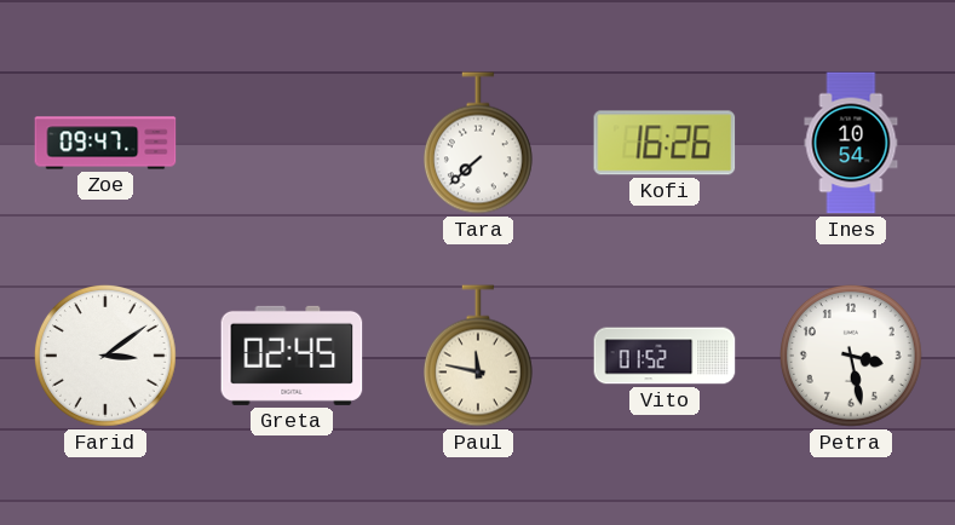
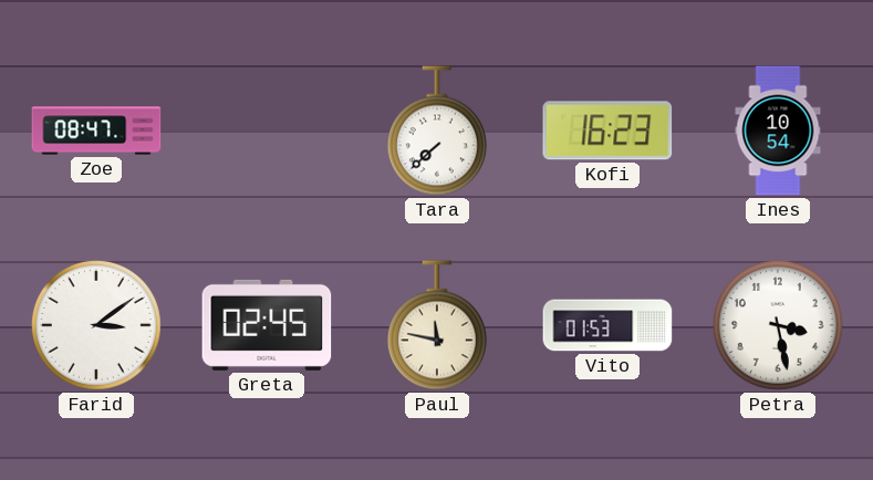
Zoe: 09:47 -> 08:47 (96, 131)
Kofi: 16:26 -> 16:23 (607, 131)
Vito: 01:52 -> 01:53 (607, 325)
